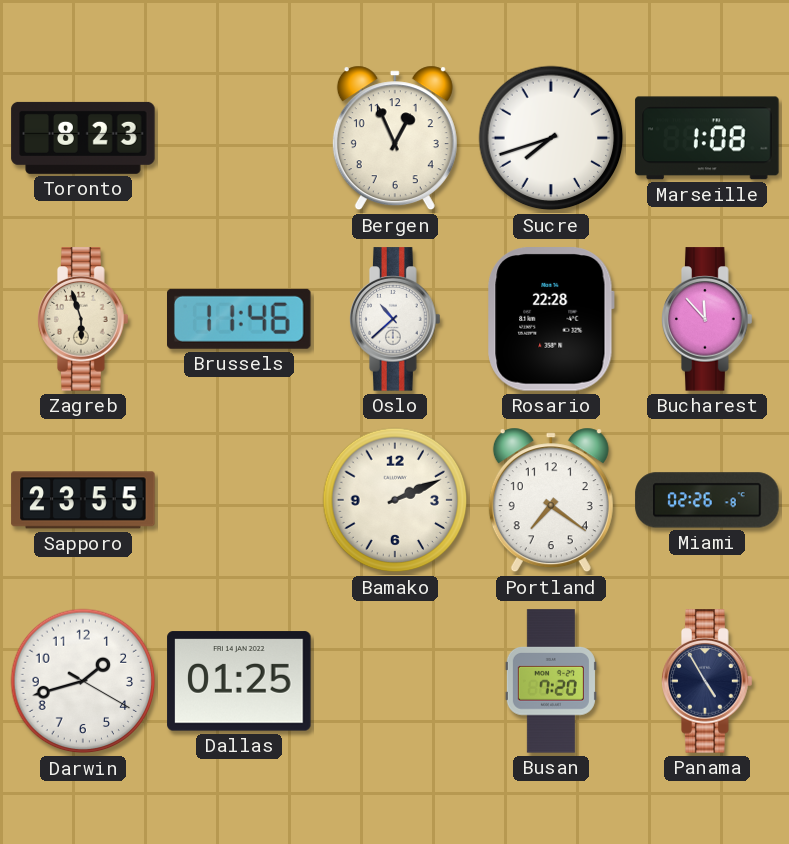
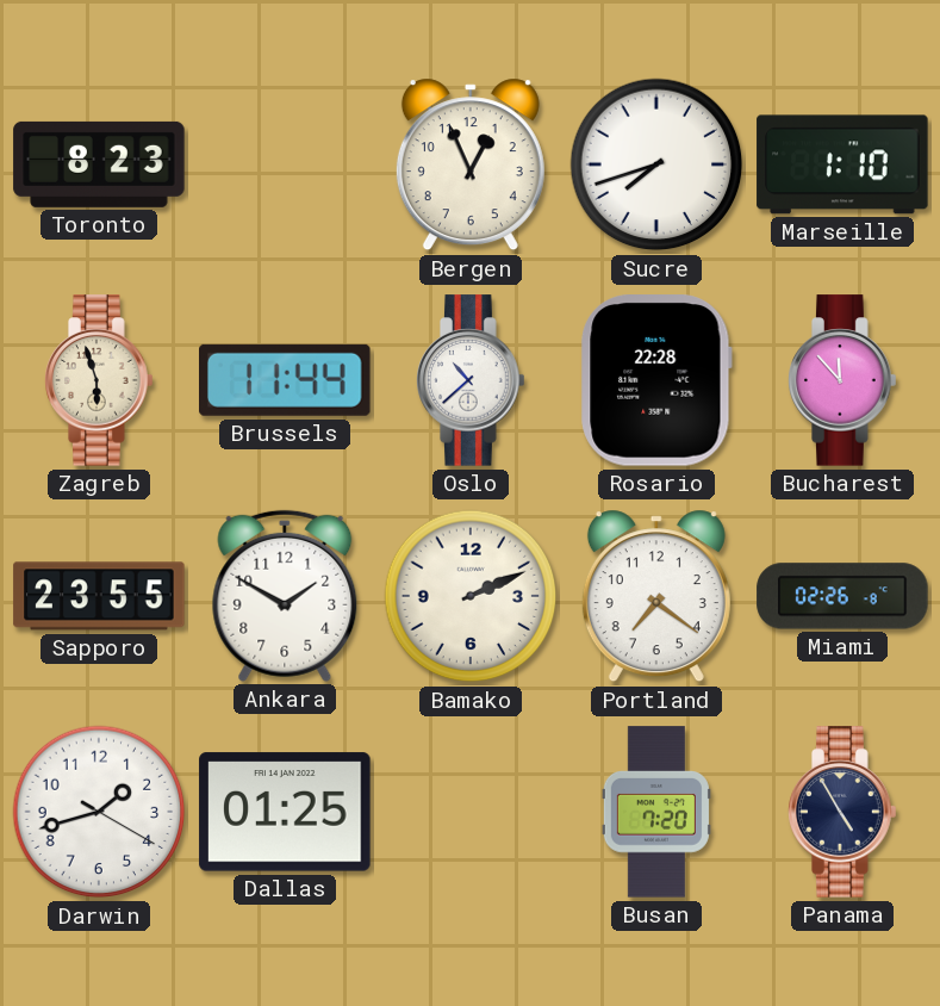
Marseille: 1:08 -> 1:10 (842, 164)
Brussels: 11:46 -> 11:44 (286, 380)
Ankara: none -> 1:50 (285, 596)
